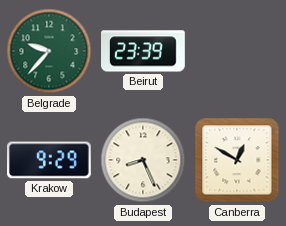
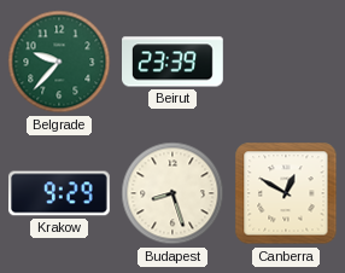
Budapest: 8:26 -> 8:27 (172, 193)
